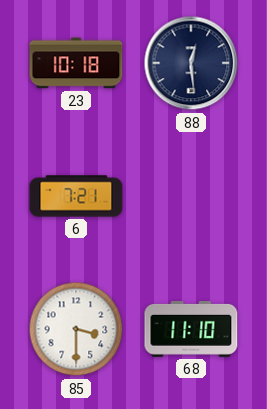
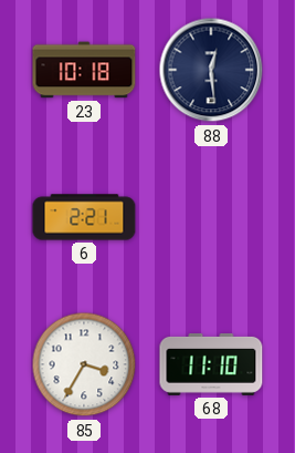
6: 7:21 -> 2:21 (84, 217)
85: 3:30 -> 3:35 (84, 364)
